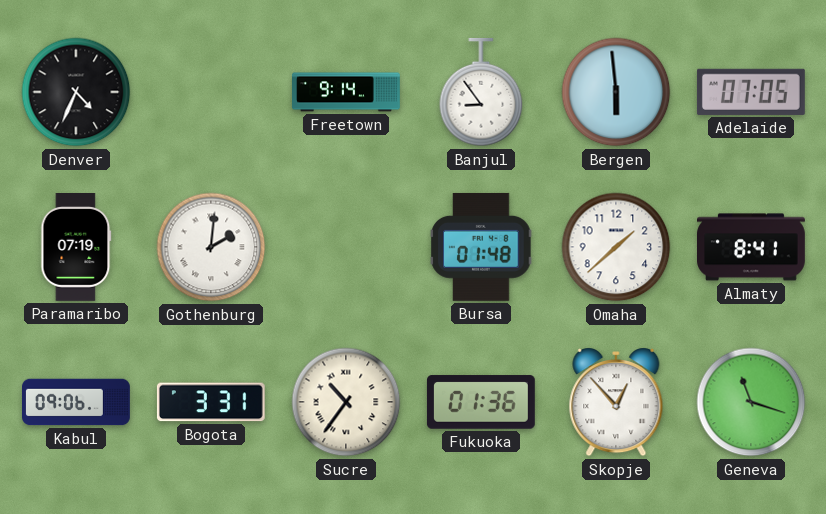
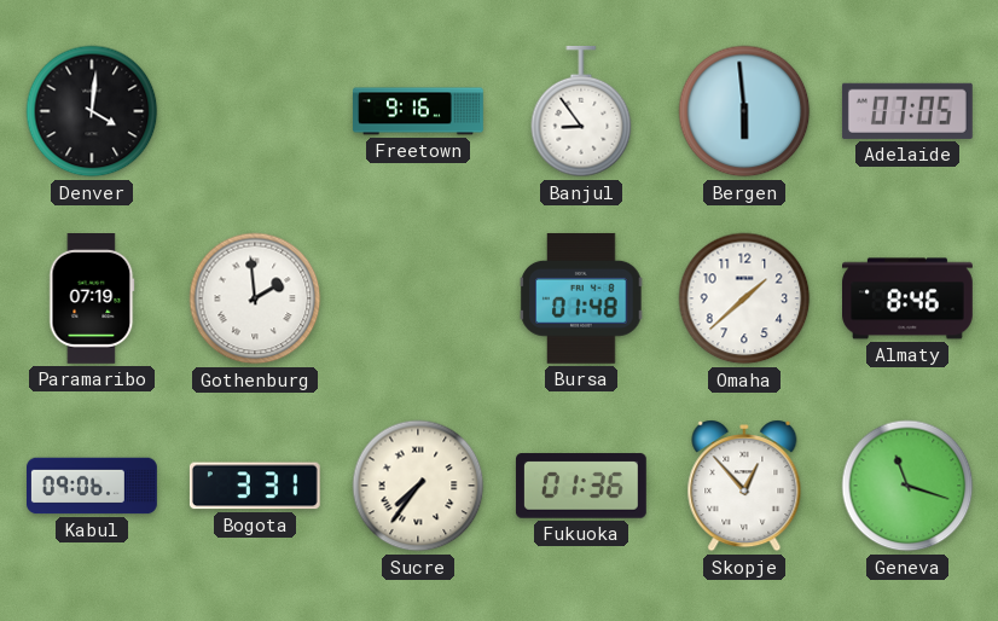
Denver: 4:34 -> 4:01 (92, 111)
Freetown: 9:14 -> 9:16 (419, 111)
Gothenburg: 2:01 -> 1:59 (255, 298)
Almaty: 8:41 -> 8:46 (909, 298)
Sucre: 10:36 -> 7:36 (418, 486)
